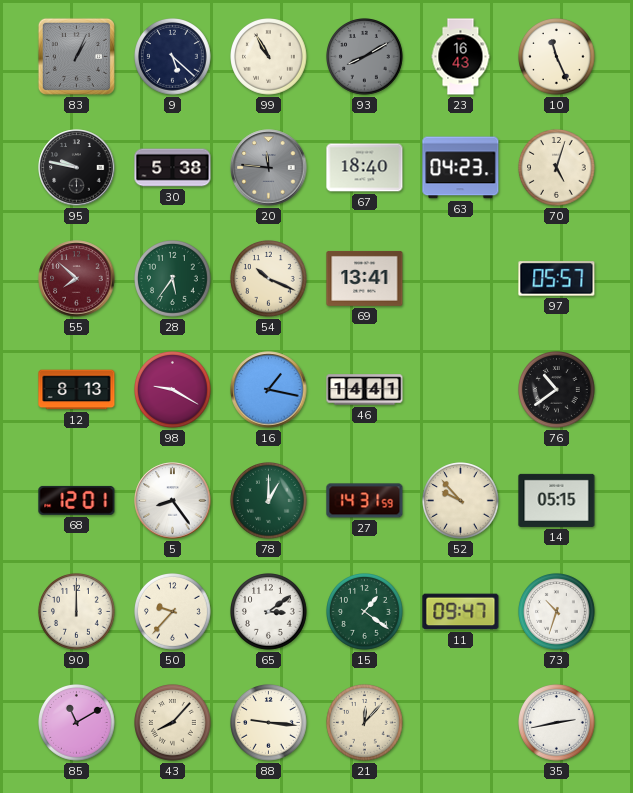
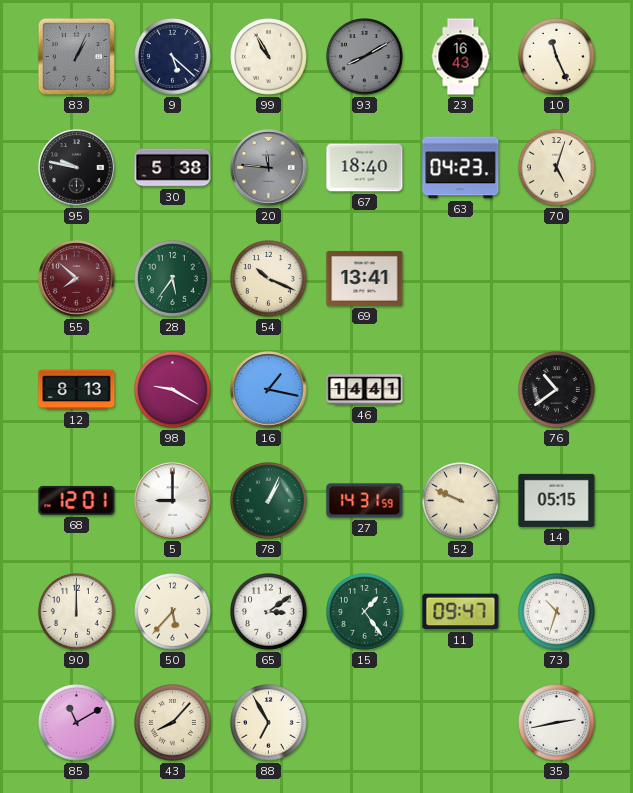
97: 05:57 -> none (557, 279)
5: 8:24 -> 9:00 (173, 501)
78: 1:00 -> 1:04 (269, 501)
52: 9:53 -> 9:49 (461, 501)
50: 9:37 -> 5:37 (173, 612)
15: 1:21 -> 1:24 (365, 612)
88: 9:16 -> 6:55 (269, 723)
21: 12:07 -> none (365, 723)
